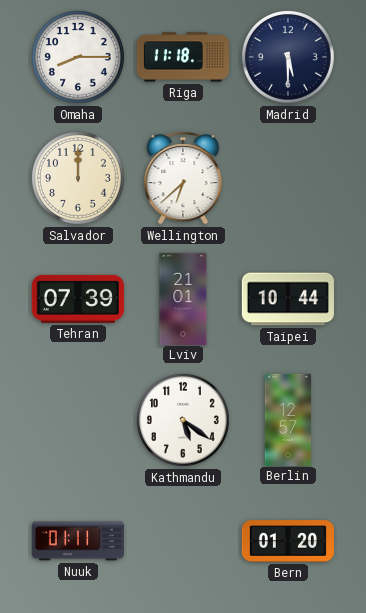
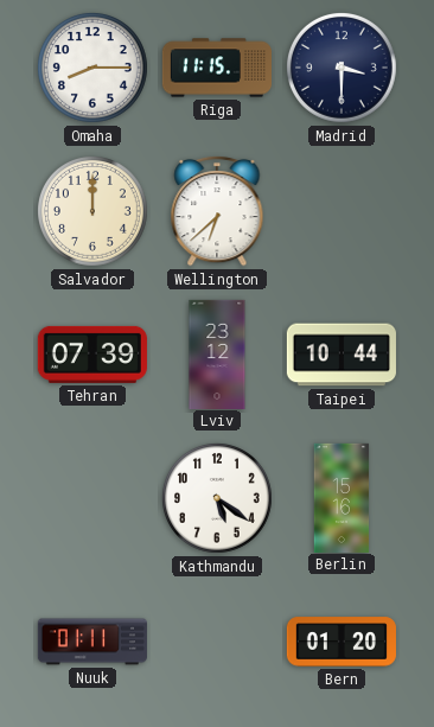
Riga: 11:18 -> 11:15 (216, 68)
Madrid: 5:30 -> 3:30 (342, 68)
Lviv: 21:01 -> 23:12 (217, 353)
Berlin: 12:57 -> 15:16 (342, 497)
